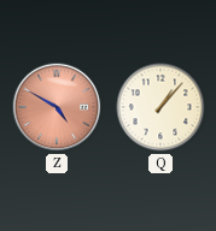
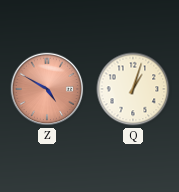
Q: 1:07 -> 1:03 (133, 89)
